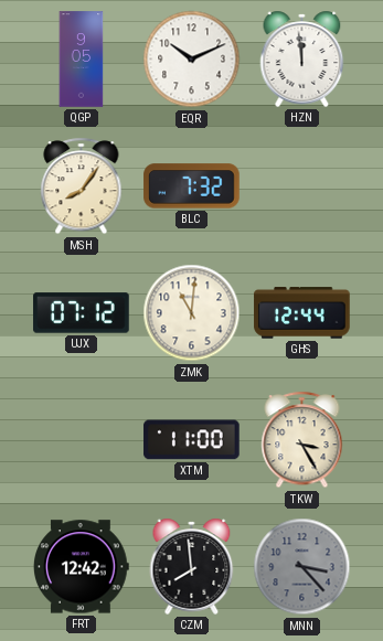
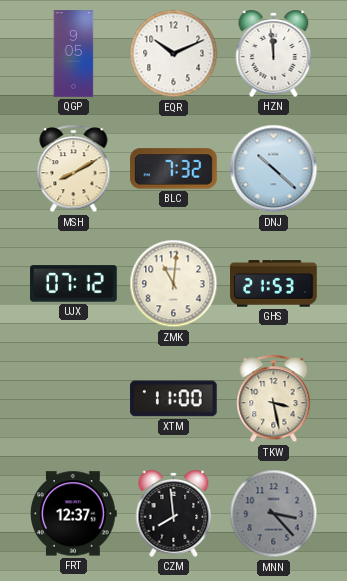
MSH: 8:06 -> 8:10 (74, 169)
DNJ: none -> 10:22 (274, 169)
GHS: 12:44 -> 21:53 (274, 284)
TKW: 3:25 -> 3:28 (274, 399)
FRT: 12:42 -> 12:37 (74, 514)
